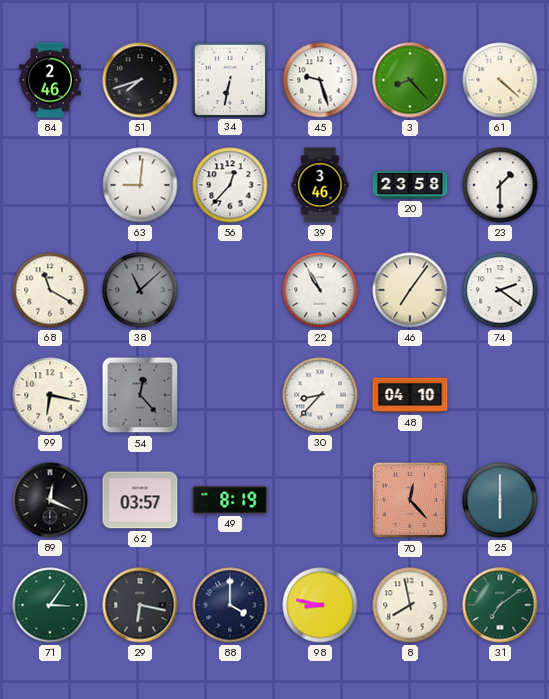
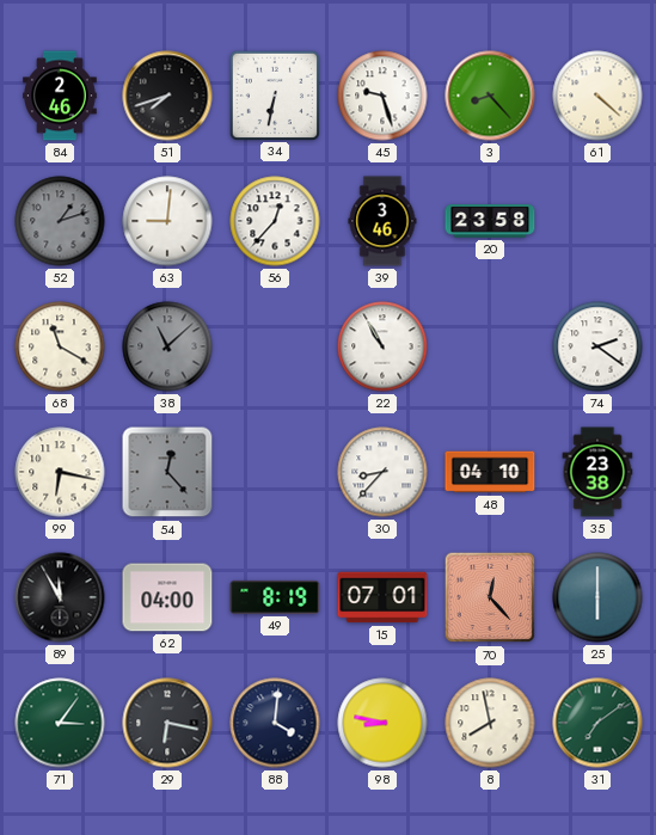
52: none -> 1:12 (60, 221)
23: 1:30 -> none (500, 185)
46: 7:06 -> none (410, 290)
35: none -> 23:38 (597, 472)
89: 12:19 -> 11:55 (60, 597)
62: 03:57 -> 04:00 (167, 597)
15: none -> 07:01 (382, 597)
88: 4:00 -> 4:01 (275, 723)
